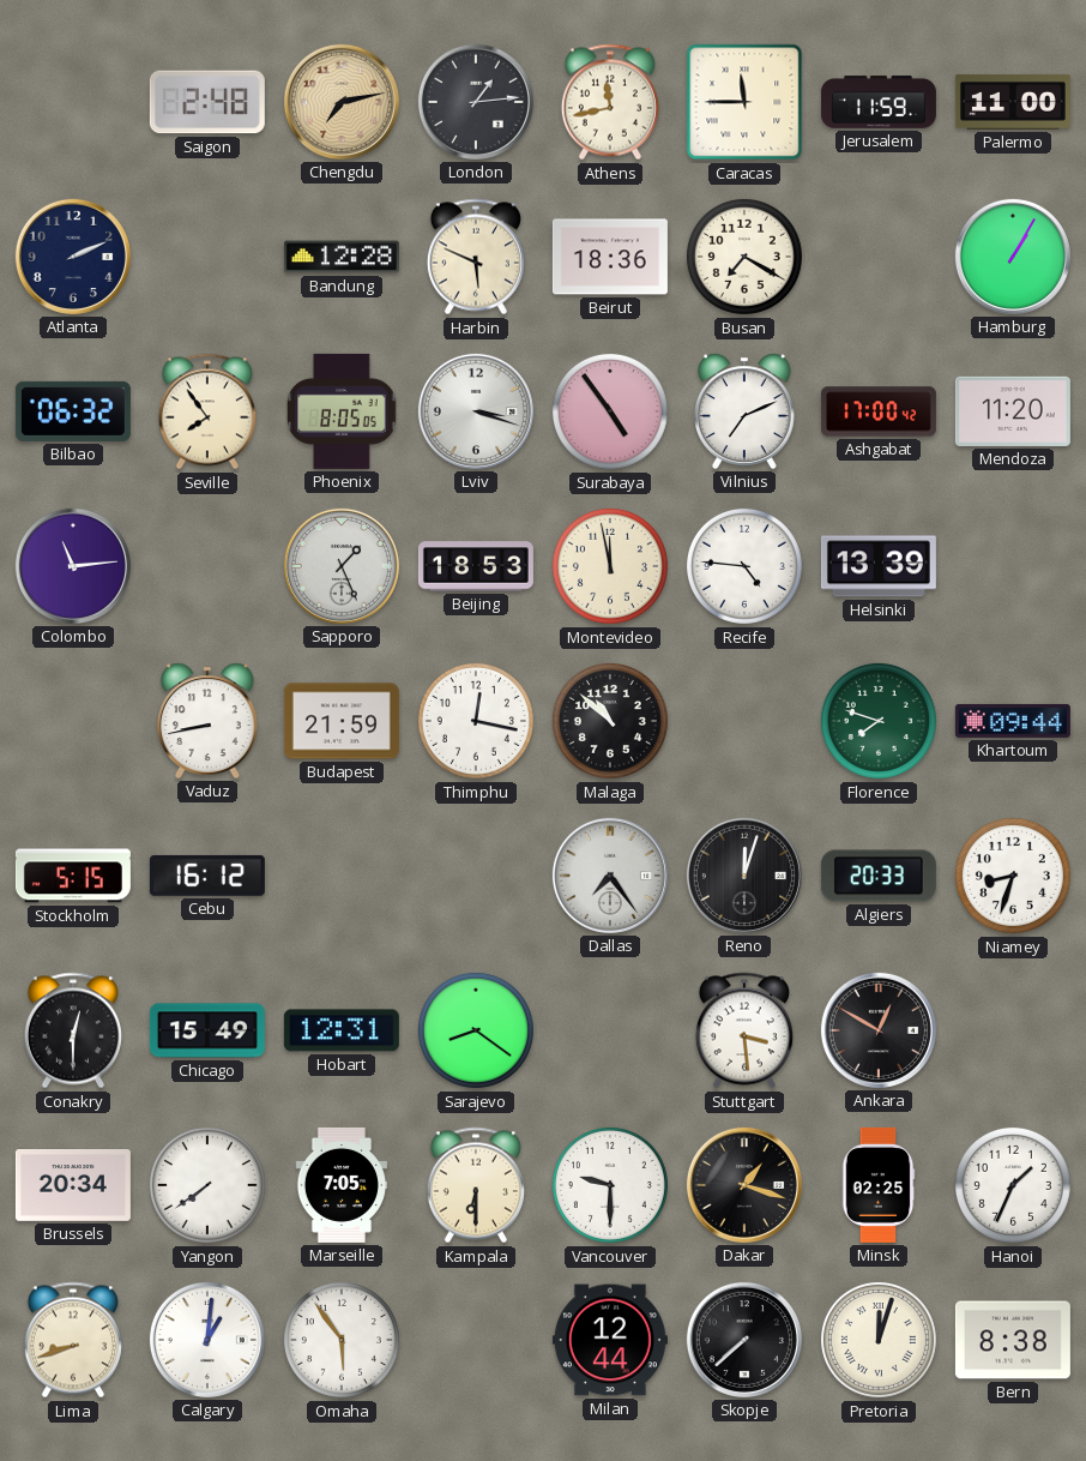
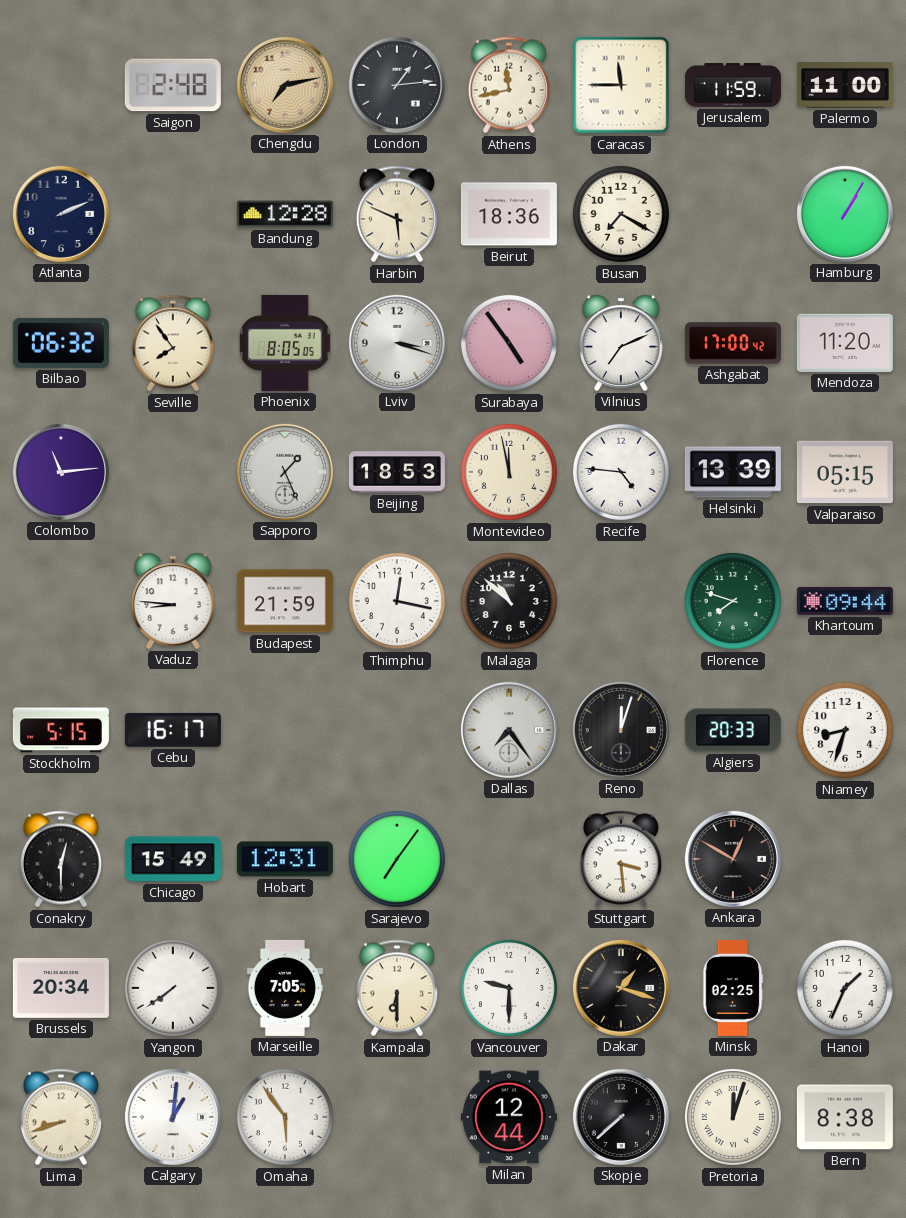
Valparaiso: none -> 05:15 (845, 472)
Vaduz: 8:43 -> 8:46 (174, 601)
Cebu: 16:12 -> 16:17 (173, 730)
Sarajevo: 8:21 -> 7:06 (397, 859)
